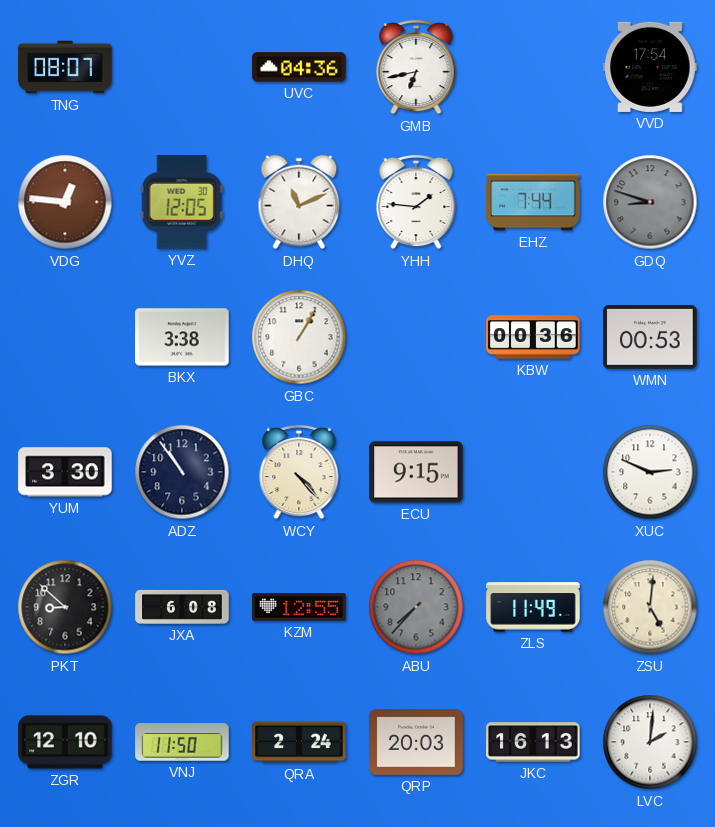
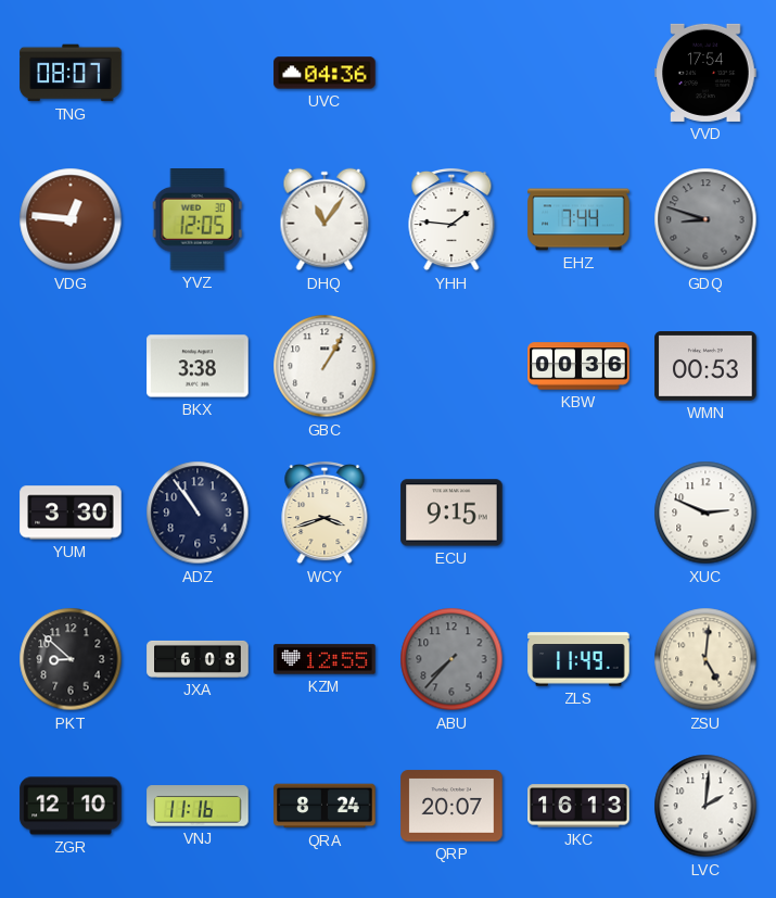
GMB: 6:43 -> none (416, 67)
DHQ: 11:11 -> 11:06 (325, 219)
WCY: 4:23 -> 3:42 (325, 513)
VNJ: 11:50 -> 11:16 (198, 806)
QRA: 2:24 -> 8:24 (325, 806)
QRP: 20:03 -> 20:07 (451, 806)
